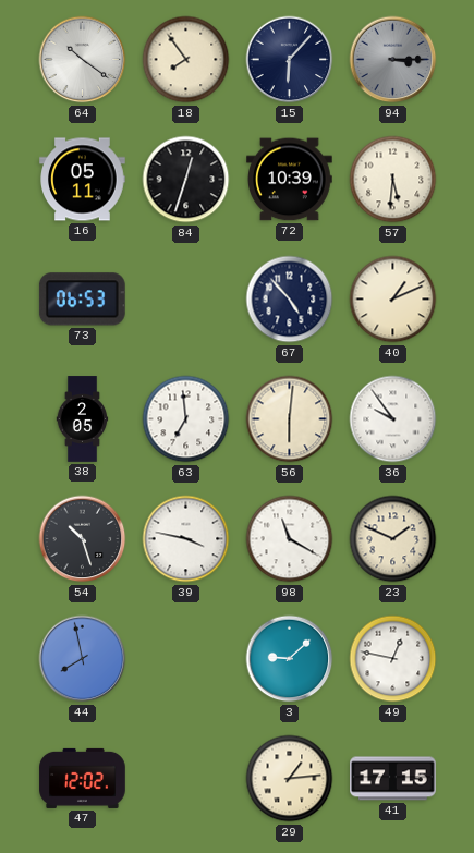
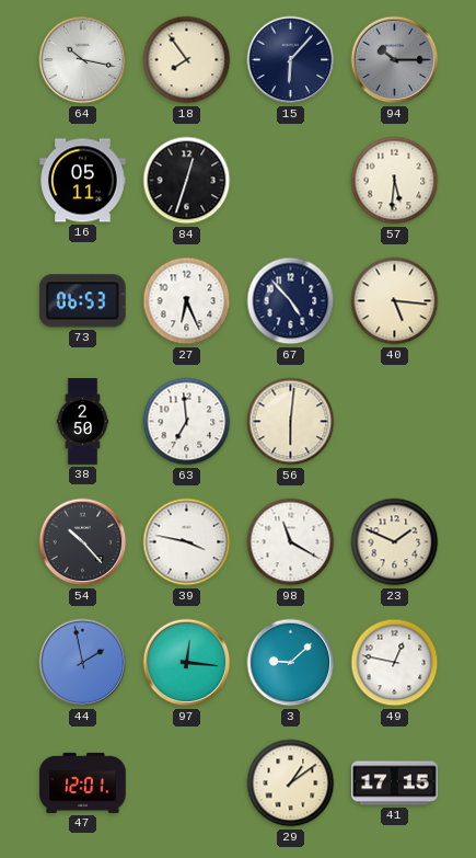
64: 10:21 -> 10:17 (83, 60)
94: 3:15 -> 10:15 (395, 60)
72: 10:39 -> none (290, 180)
27: none -> 6:26 (187, 301)
40: 1:11 -> 5:16 (395, 301)
38: 2:05 -> 2:50 (83, 422)
36: 9:54 -> none (393, 419)
54: 10:27 -> 10:23 (83, 542)
44: 7:58 -> 1:58 (83, 663)
97: none -> 12:16 (187, 663)
47: 12:02 -> 12:01 (83, 782)
29: 1:14 -> 1:09 (291, 783)
